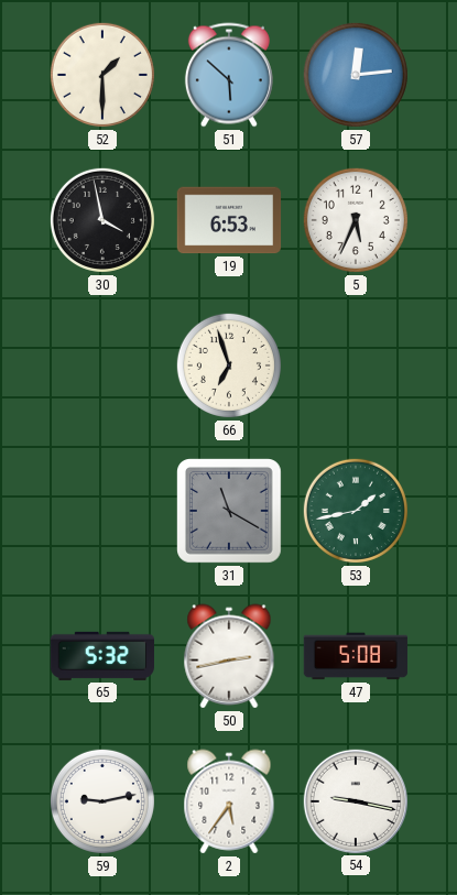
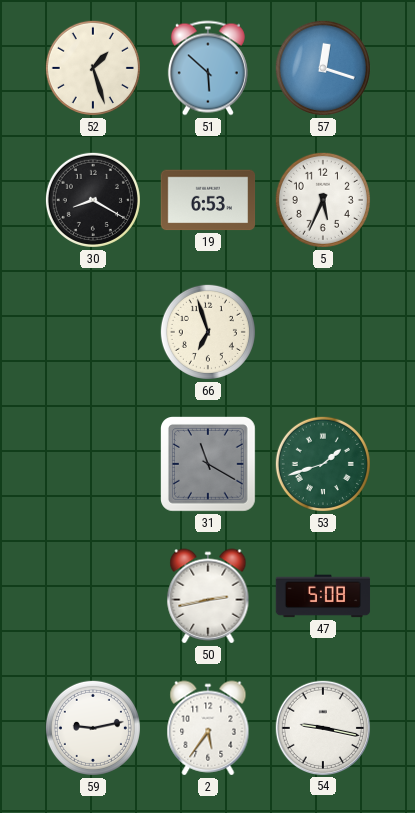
52: 1:30 -> 1:27 (93, 68)
57: 12:14 -> 12:18 (323, 68)
30: 3:58 -> 8:20 (93, 200)
53: 1:43 -> 1:42 (323, 464)
65: 5:32 -> none (101, 656)
